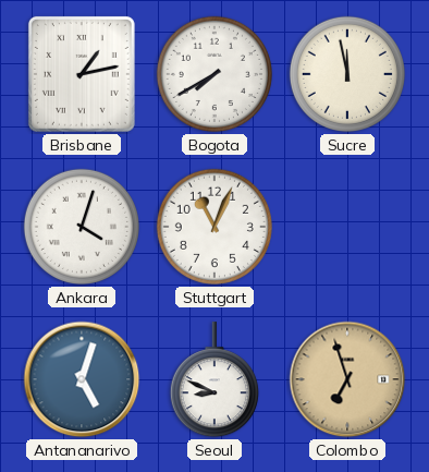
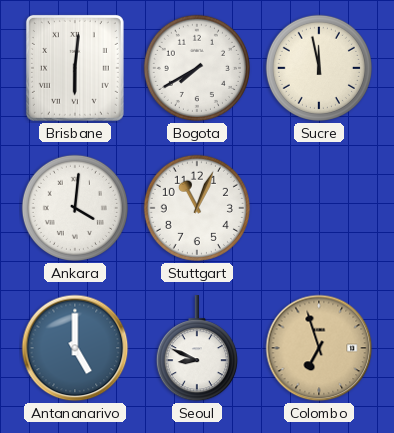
Brisbane: 1:13 -> 6:01 (75, 68)
Ankara: 4:03 -> 4:01 (75, 208)
Antananarivo: 5:03 -> 5:00 (75, 348)
